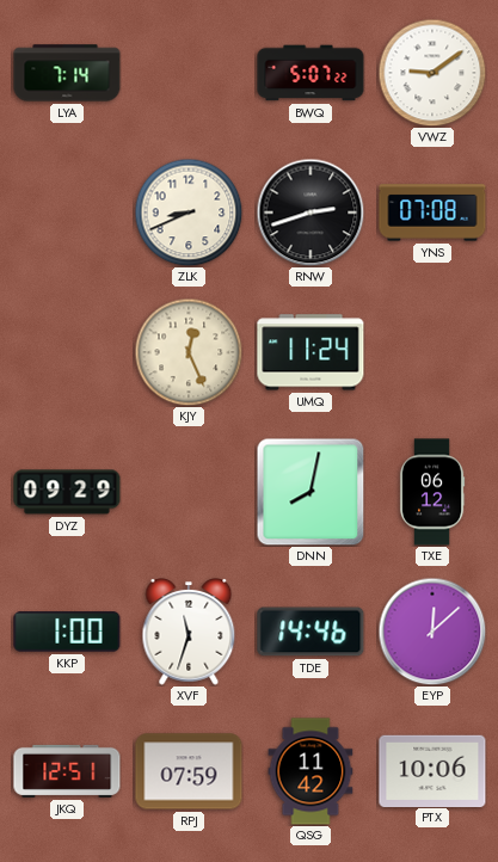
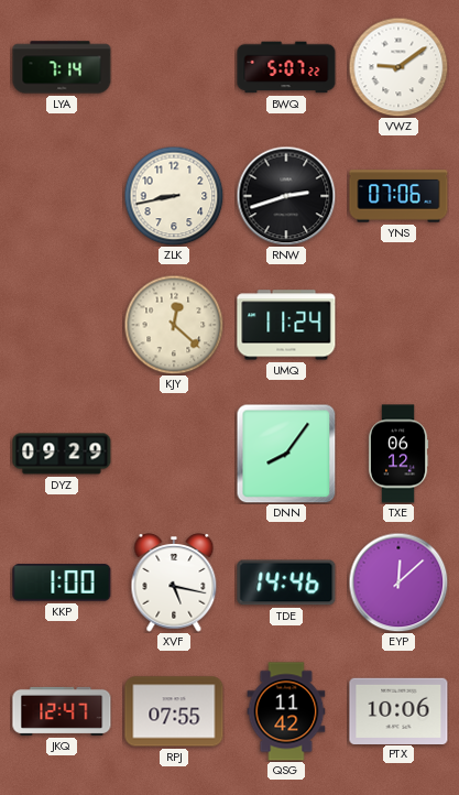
ZLK: 8:41 -> 8:43 (174, 196)
YNS: 07:08 -> 07:06 (398, 196)
KJY: 12:26 -> 12:22 (174, 325)
DNN: 8:02 -> 8:06 (286, 454)
XVF: 11:33 -> 5:17 (174, 584)
JKQ: 12:51 -> 12:47 (62, 711)
RPJ: 07:59 -> 07:55 (174, 711)
